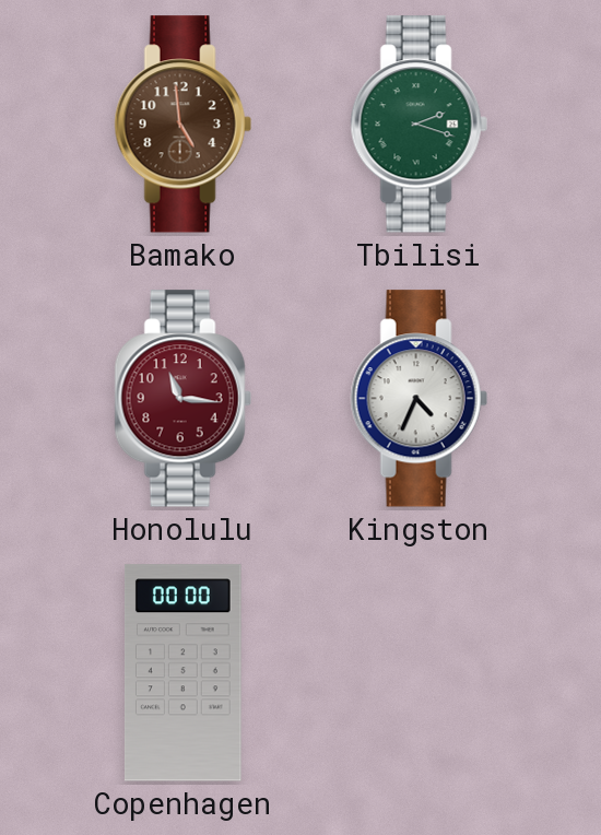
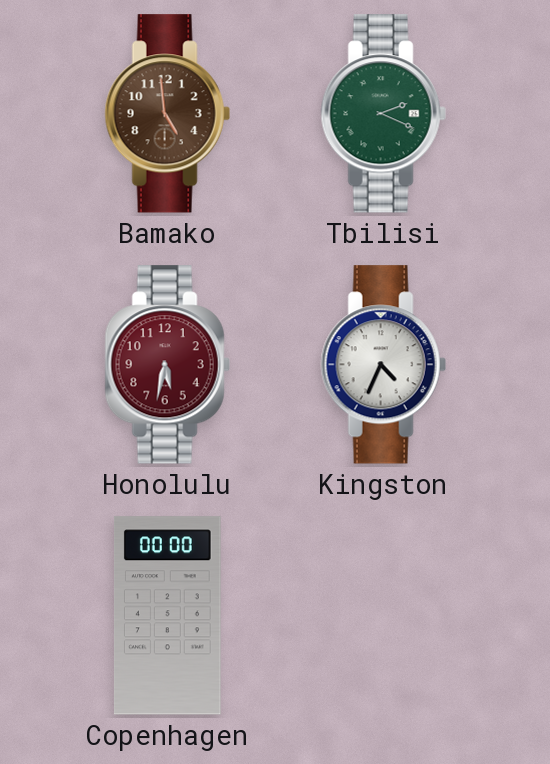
Tbilisi: 2:18 -> 2:19 (383, 114)
Honolulu: 11:16 -> 5:32 (167, 365)
